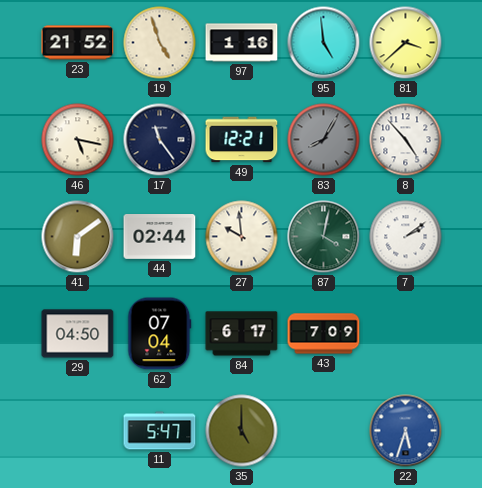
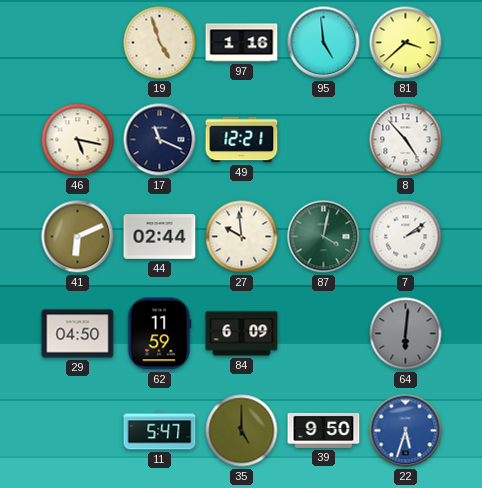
23: 21:52 -> none (78, 43)
17: 11:24 -> 11:19 (160, 140)
83: 8:05 -> none (324, 140)
41: 6:09 -> 6:11 (78, 237)
62: 07:04 -> 11:59 (160, 334)
84: 6:17 -> 6:09 (242, 334)
43: 7:09 -> none (324, 334)
64: none -> 6:01 (406, 334)
39: none -> 9:50 (324, 430)
